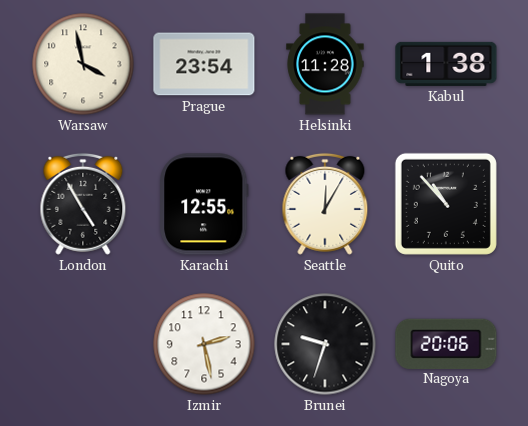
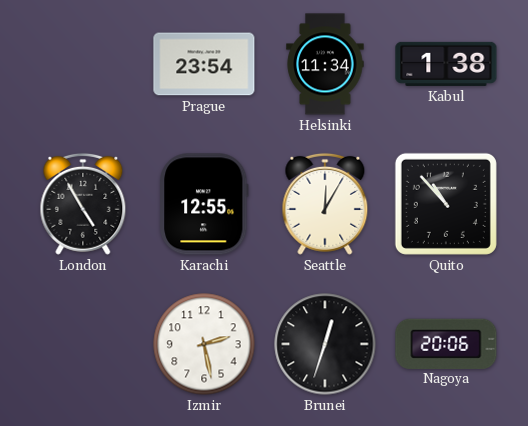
Warsaw: 3:58 -> none (83, 64)
Helsinki: 11:28 -> 11:34 (325, 64)
Brunei: 9:33 -> 12:33 (325, 344)
